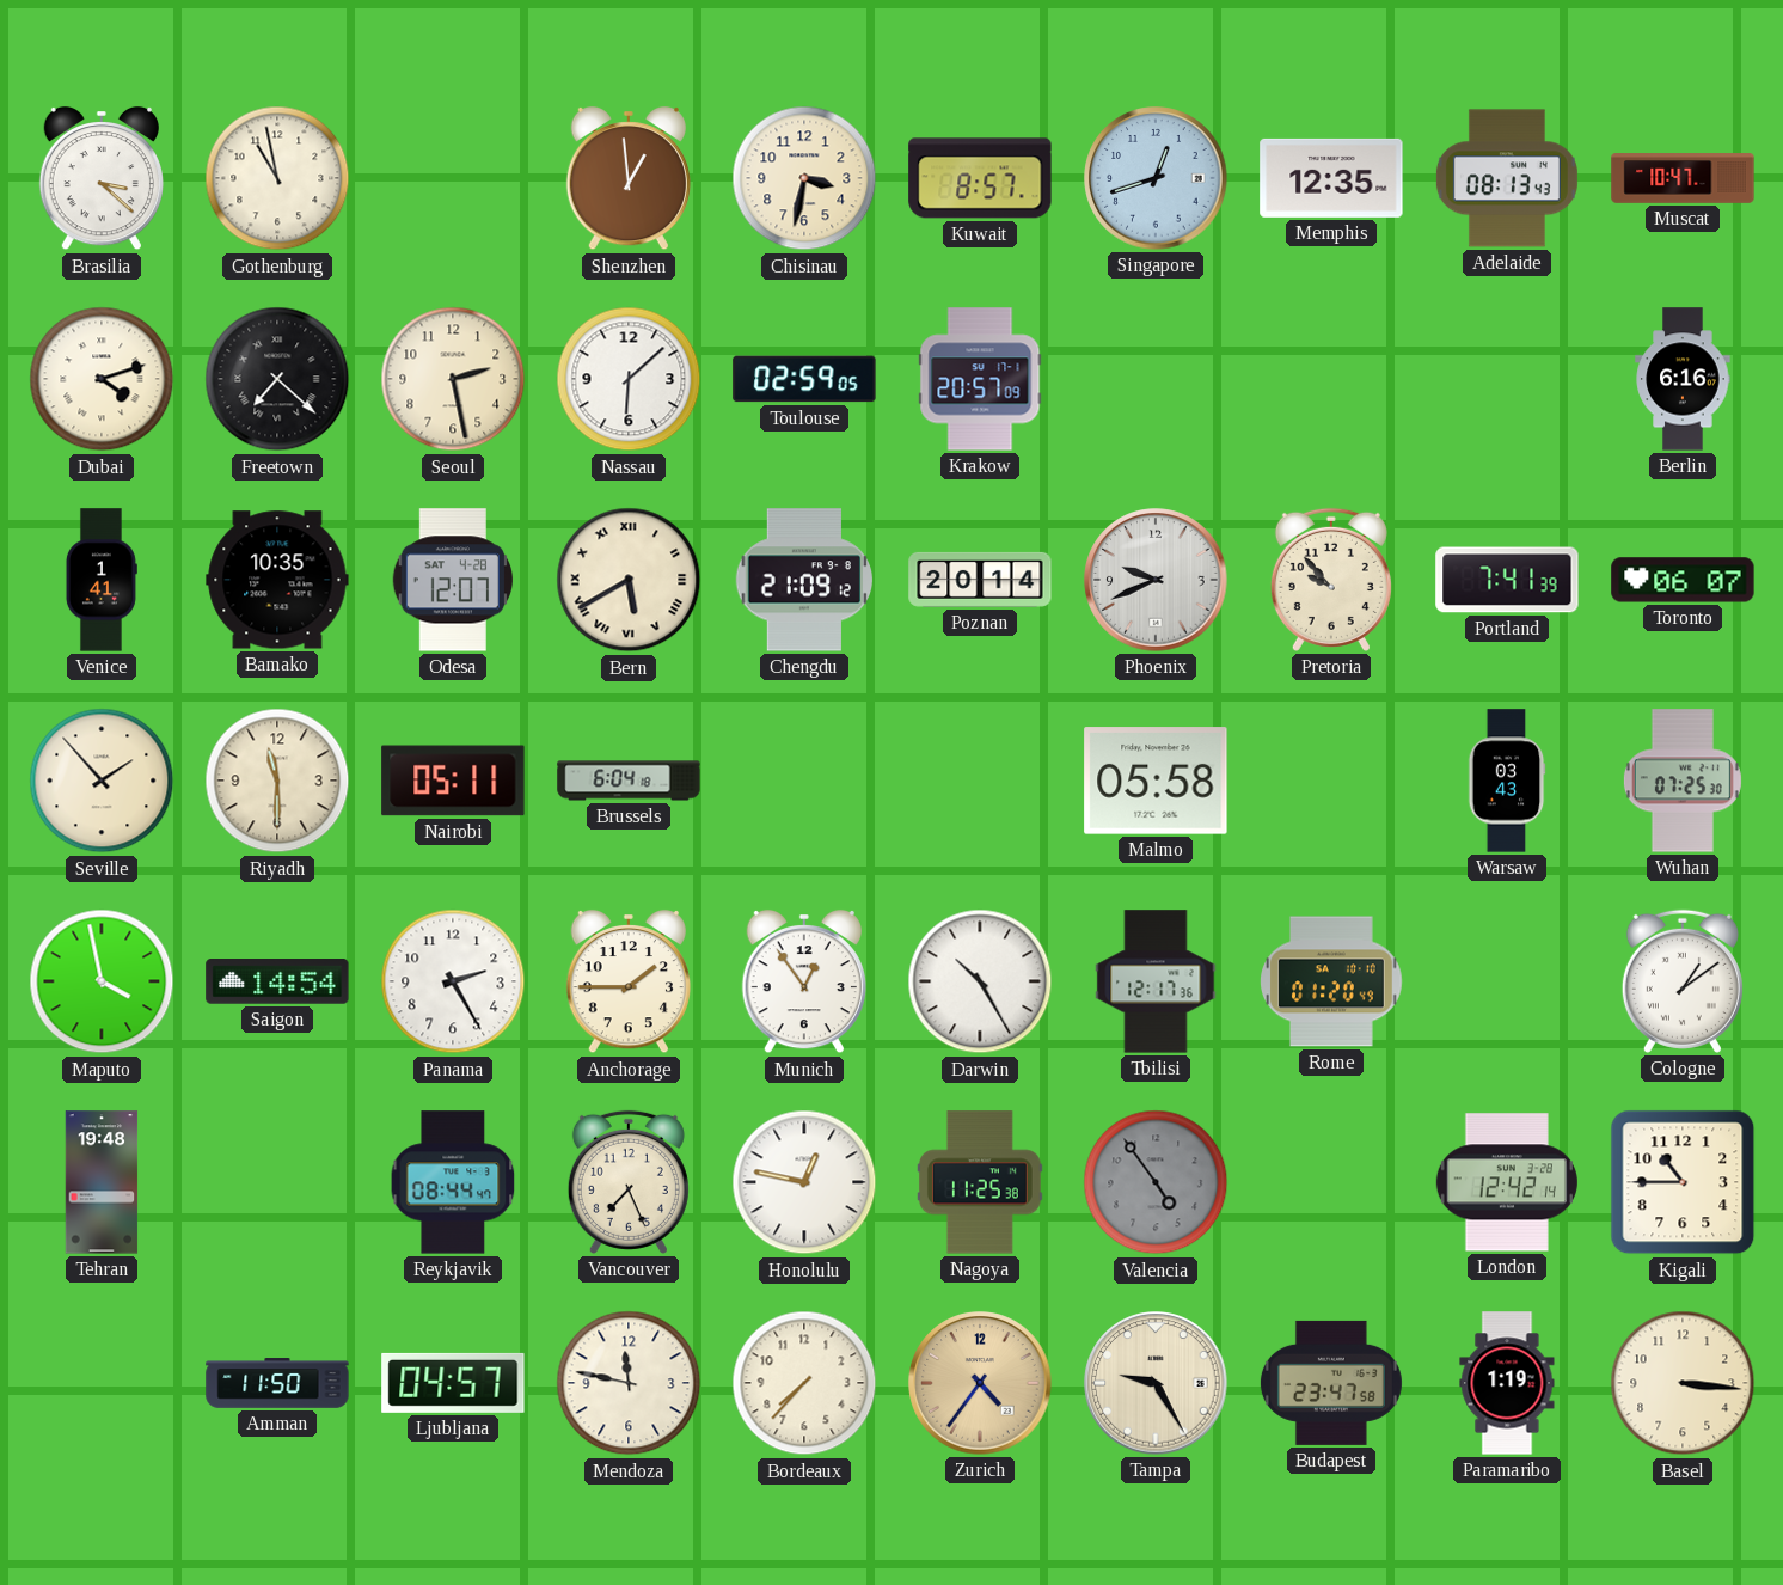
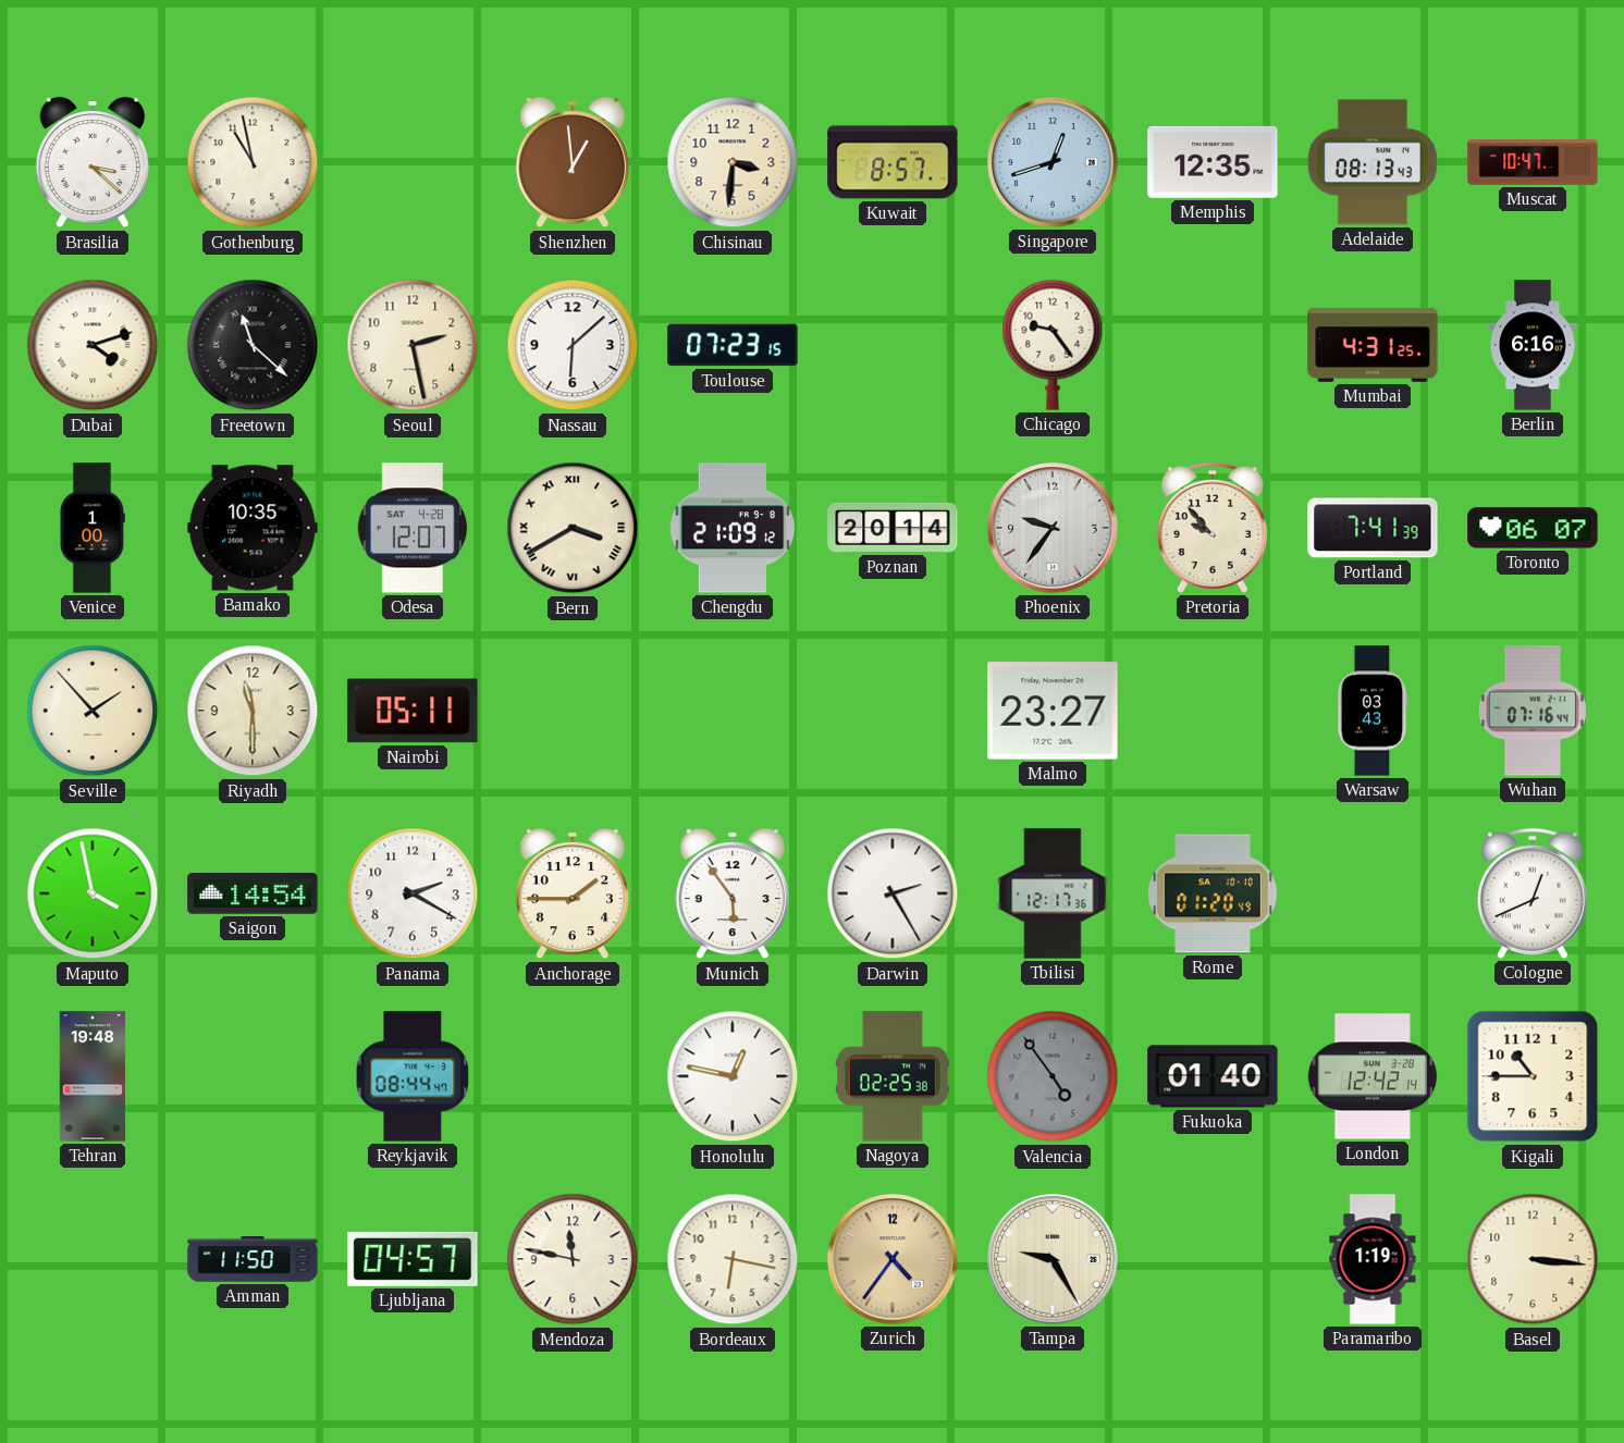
Chisinau: 3:32 -> 3:31 (733, 162)
Freetown: 7:22 -> 11:22 (253, 345)
Toulouse: 02:59 -> 07:23 (733, 345)
Krakow: 20:57 -> none (980, 379)
Chicago: none -> 9:24 (1053, 345)
Mumbai: none -> 4:31 (1373, 345)
Venice: 1:41 -> 1:00 (91, 528)
Bern: 5:40 -> 3:40 (573, 528)
Phoenix: 9:41 -> 9:36 (1053, 528)
Brussels: 6:04 -> none (629, 781)
Malmo: 05:58 -> 23:27 (1053, 711)
Wuhan: 07:25 -> 07:16 (1533, 711)
Panama: 2:25 -> 2:20 (413, 893)
Munich: 12:54 -> 5:54 (733, 893)
Darwin: 10:25 -> 2:25 (893, 893)
Cologne: 1:09 -> 12:41 (1533, 893)
Vancouver: 7:26 -> none (629, 1182)
Nagoya: 11:25 -> 02:25 (893, 1076)
Fukuoka: none -> 01:40 (1213, 1076)
Bordeaux: 7:37 -> 6:17 (733, 1259)
Budapest: 23:47 -> none (1331, 1383)
